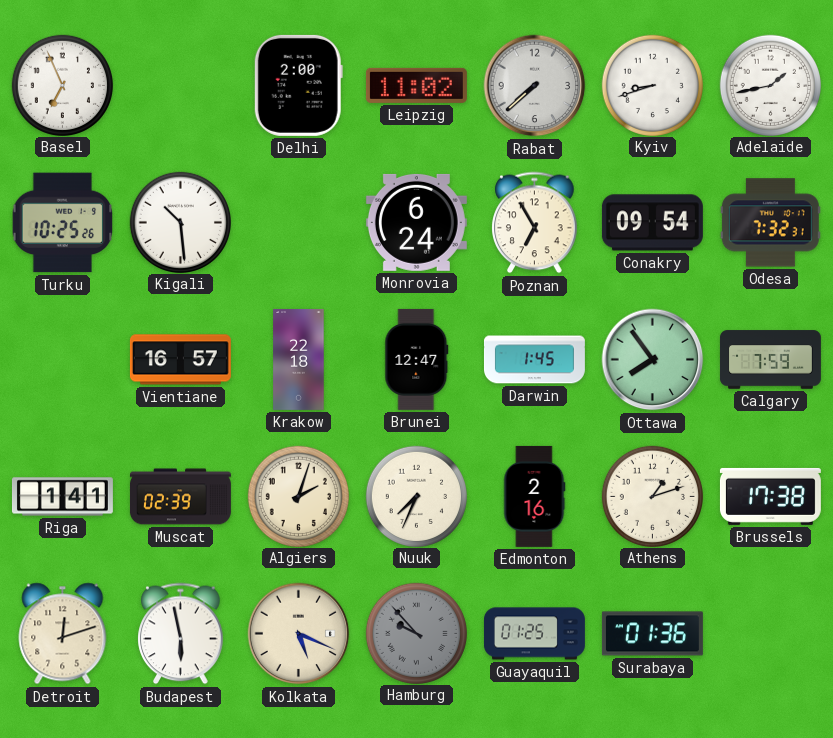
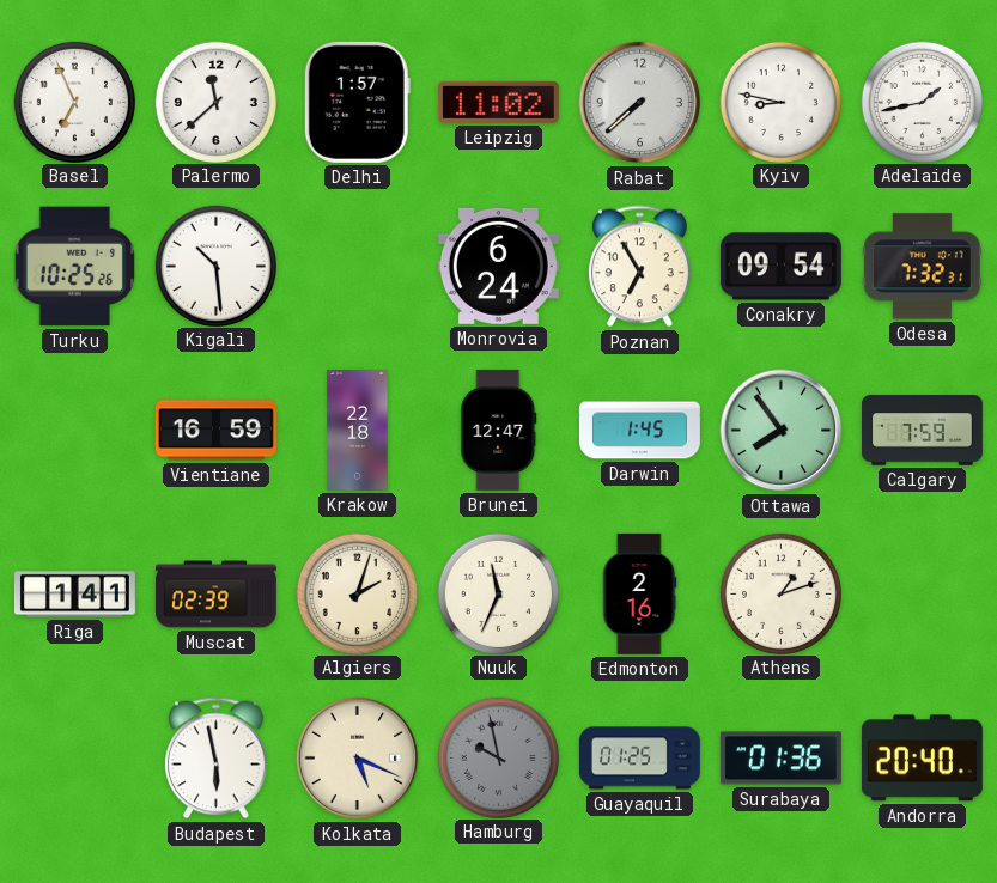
Palermo: none -> 11:38 (215, 102)
Delhi: 2:00 -> 1:57 (357, 102)
Kyiv: 8:42 -> 8:47 (780, 102)
Vientiane: 16:57 -> 16:59 (215, 431)
Nuuk: 7:34 -> 11:34 (498, 593)
Brussels: 17:38 -> none (770, 496)
Detroit: 12:12 -> none (63, 634)
Hamburg: 9:53 -> 9:58 (498, 757)
Andorra: none -> 20:40 (922, 759)
